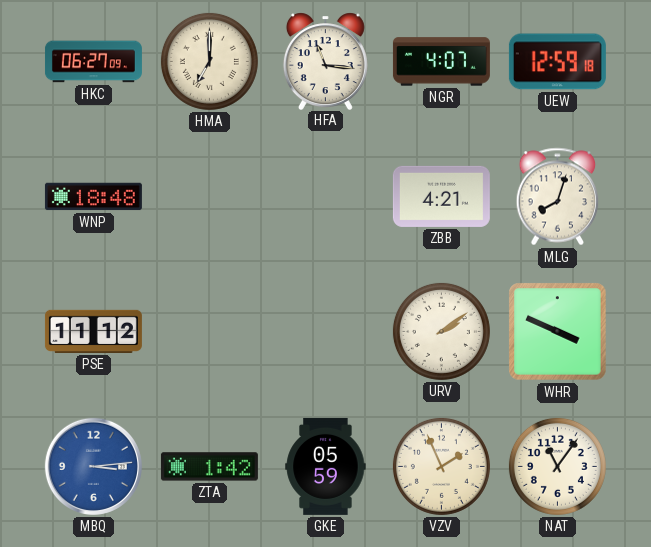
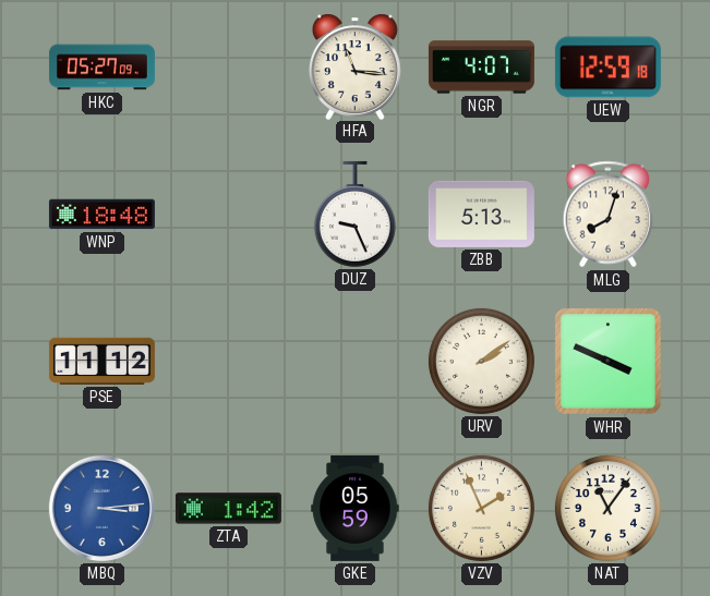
HKC: 06:27 -> 05:27 (101, 68)
HMA: 7:00 -> none (209, 61)
DUZ: none -> 9:26 (354, 214)
ZBB: 4:21 -> 5:13 (481, 214)
